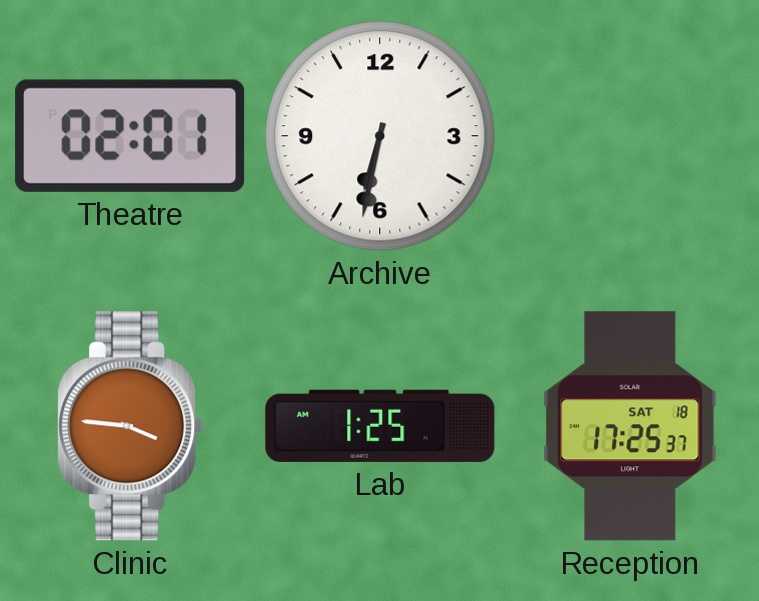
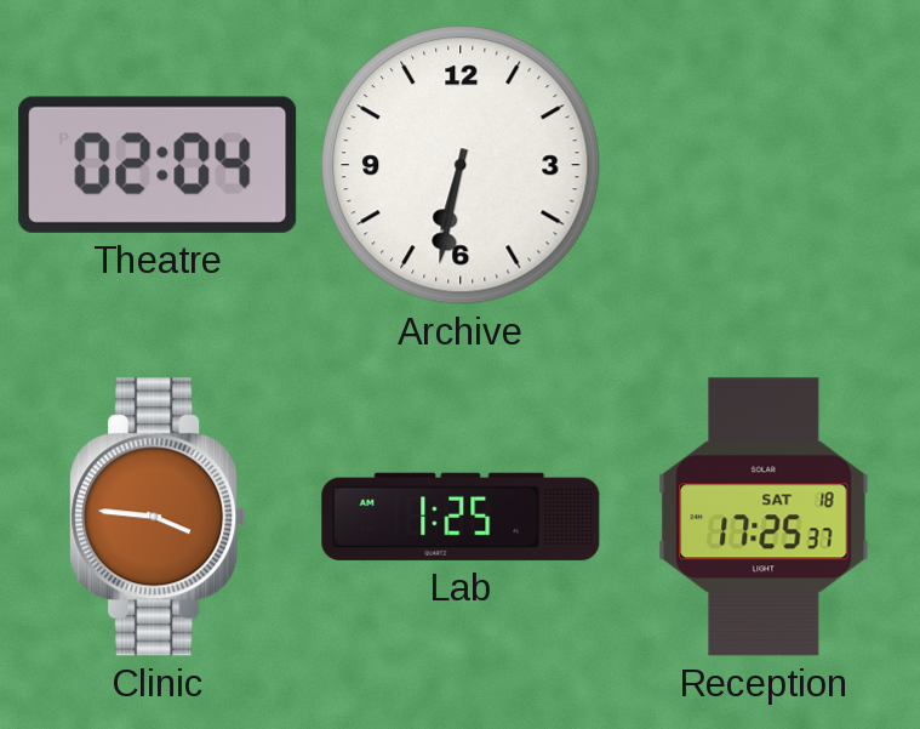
Theatre: 02:01 -> 02:04 (158, 165)
